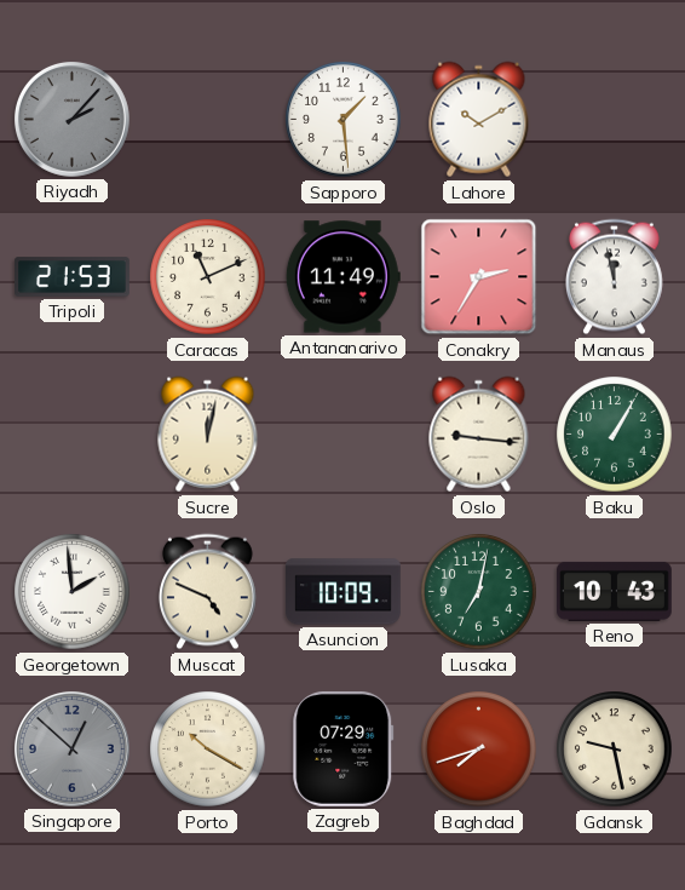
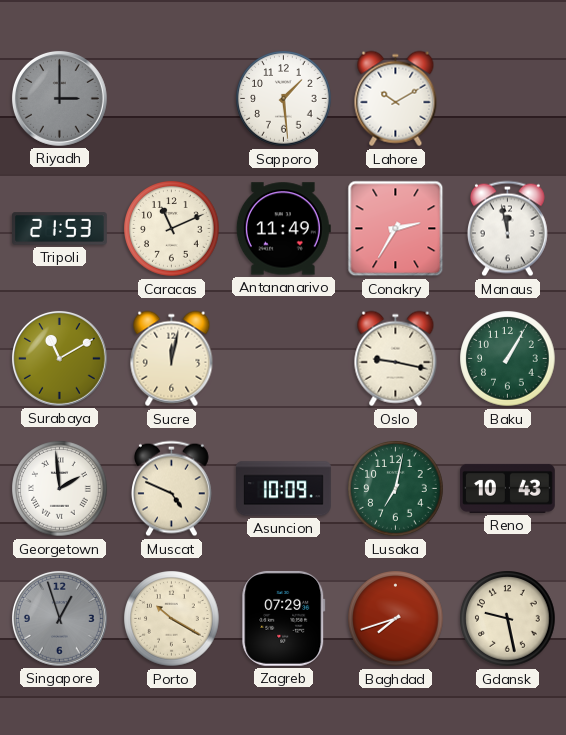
Riyadh: 2:07 -> 3:00 (59, 98)
Surabaya: none -> 11:10 (59, 358)
Oslo: 9:16 -> 9:17 (396, 359)
Singapore: 12:52 -> 12:57 (59, 618)
